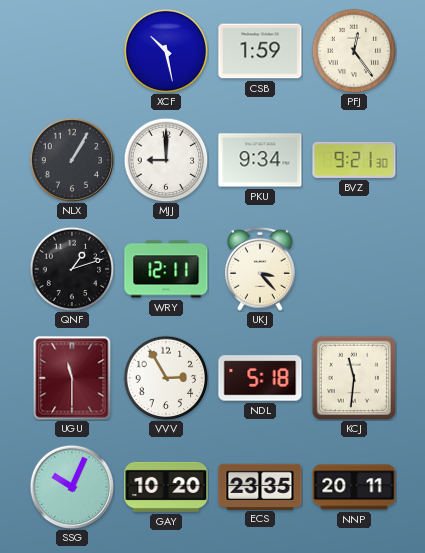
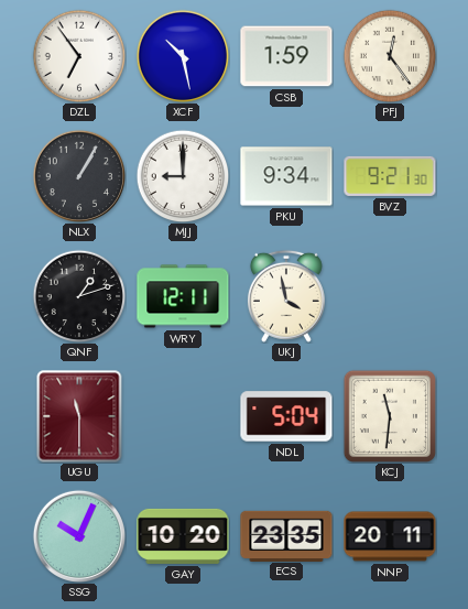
DZL: none -> 6:54 (79, 56)
UKJ: 3:23 -> 3:58 (286, 296)
VVV: 2:55 -> none (166, 378)
NDL: 5:18 -> 5:04 (286, 416)
